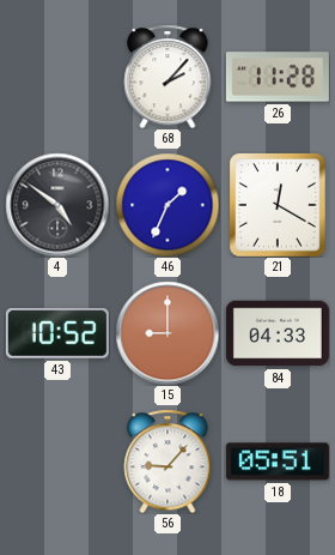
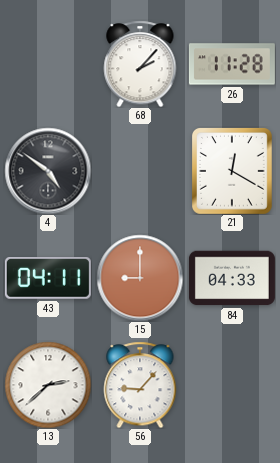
46: 1:34 -> none (167, 205)
43: 10:52 -> 04:11 (48, 279)
13: none -> 2:38 (48, 385)
18: 05:51 -> none (278, 462)
